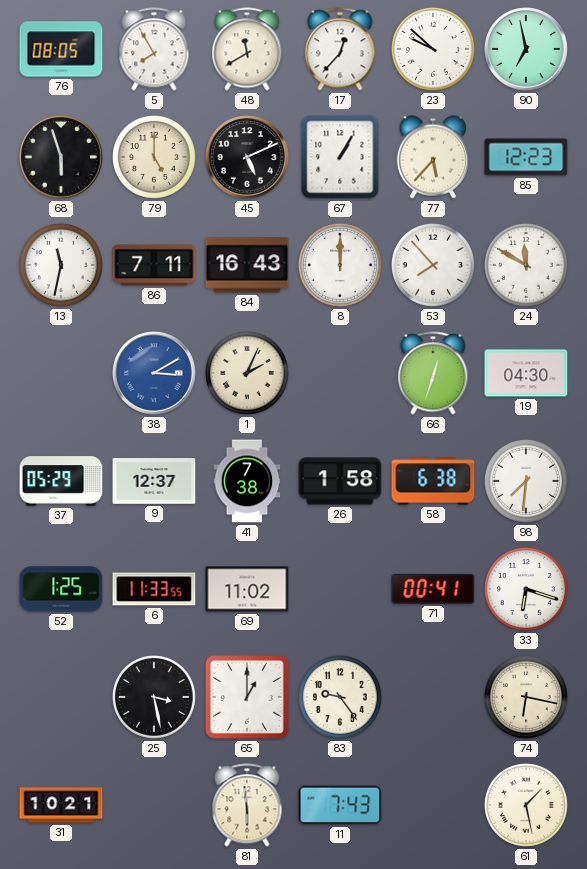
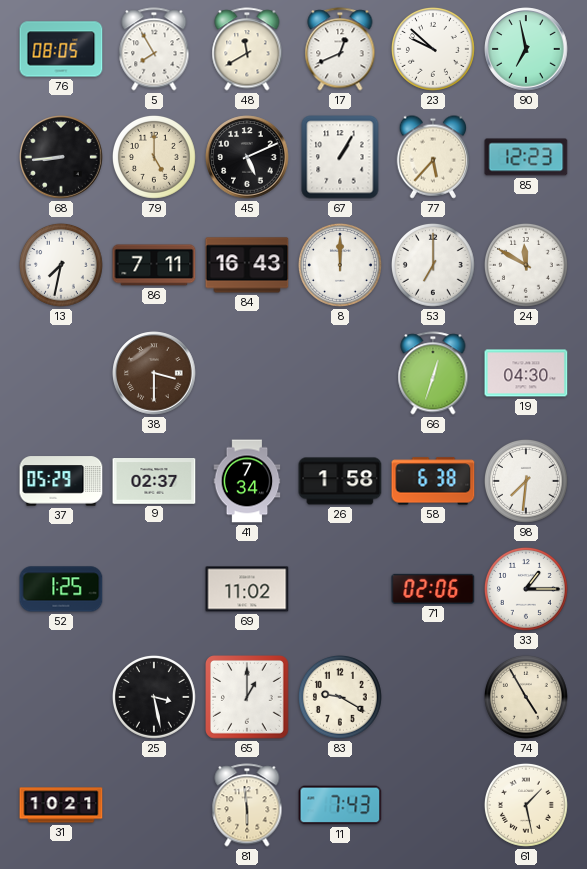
17: 12:37 -> 12:41 (340, 49)
68: 5:57 -> 8:44 (61, 157)
13: 11:32 -> 7:32 (61, 265)
53: 7:53 -> 7:00 (433, 265)
38: 3:10 -> 3:30 (154, 373)
38 dial: blue -> brown (154, 373)
1: 2:04 -> none (247, 373)
9: 12:37 -> 02:37 (154, 482)
41: 7:38 -> 7:34 (247, 481)
6: 11:33 -> none (154, 589)
71: 00:41 -> 02:06 (433, 589)
33: 6:18 -> 1:15 (526, 589)
83: 9:24 -> 9:20 (340, 697)
74: 6:17 -> 4:55 (526, 697)
